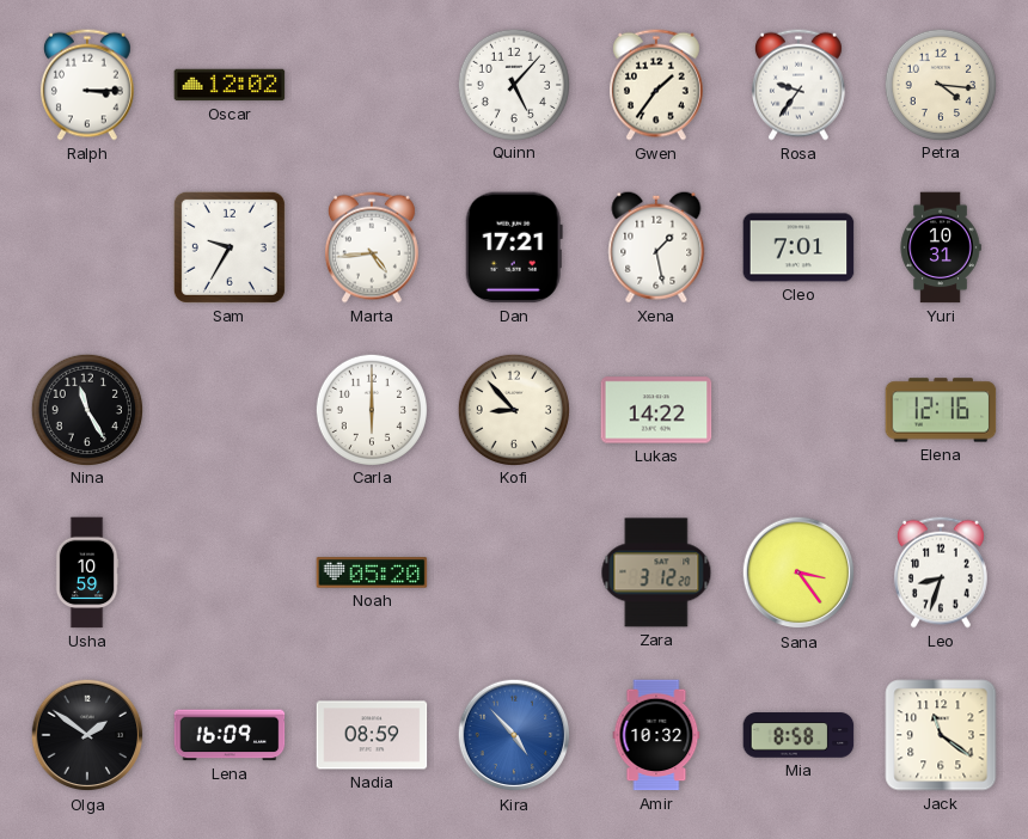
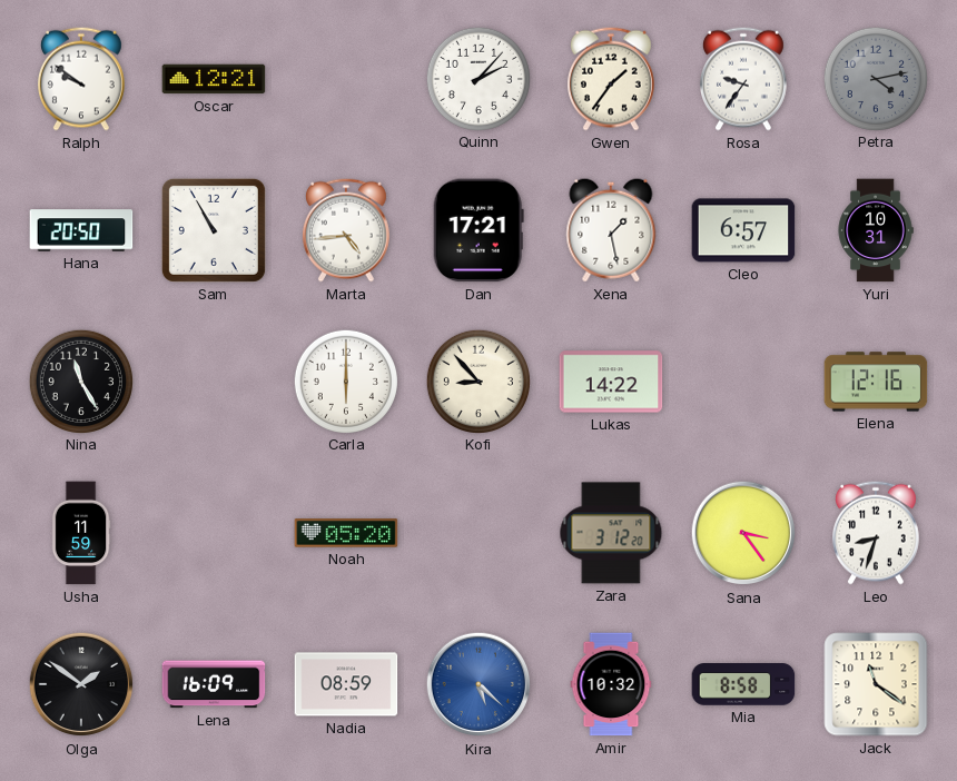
Ralph: 3:15 -> 9:51 (81, 79)
Oscar: 12:02 -> 12:21 (214, 79)
Quinn: 5:07 -> 2:07 (477, 78)
Petra: 4:16 -> 4:13 (875, 78)
Petra dial: cream -> grey (875, 78)
Hana: none -> 20:50 (81, 230)
Sam: 9:35 -> 10:55 (214, 230)
Cleo: 7:01 -> 6:57 (743, 230)
Usha: 10:59 -> 11:59 (81, 533)
Kira: 4:53 -> 5:22 (478, 684)
